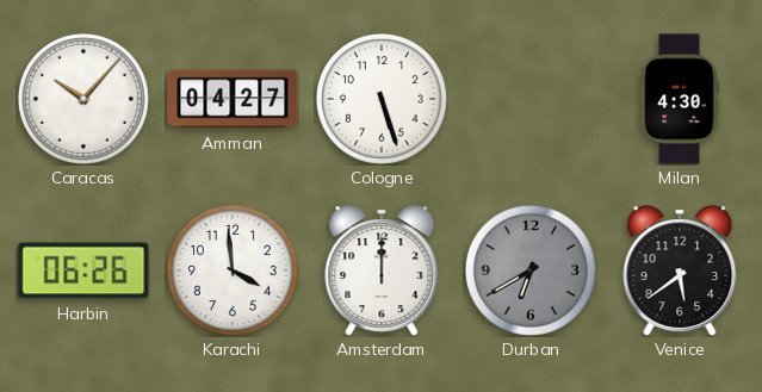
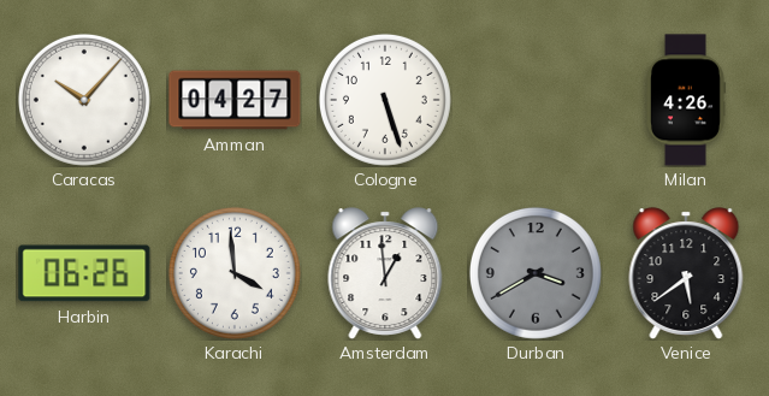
Milan: 4:30 -> 4:26 (686, 100)
Amsterdam: 12:00 -> 12:59 (385, 273)
Durban: 6:40 -> 3:40 (536, 273)
